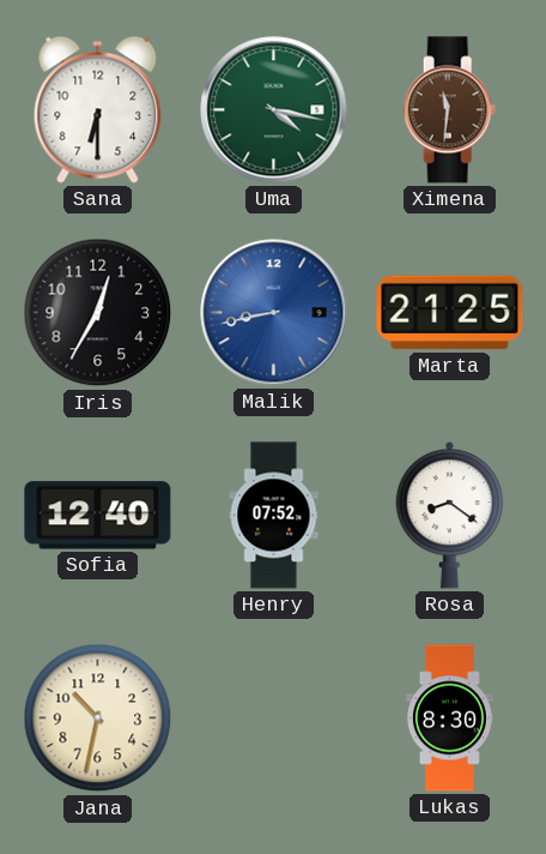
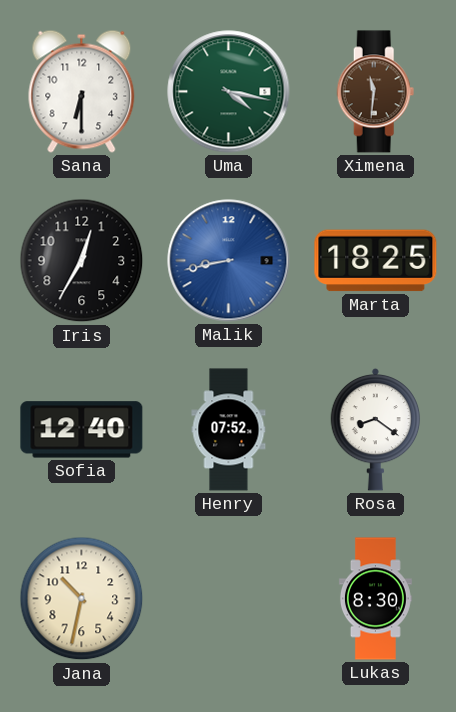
Marta: 21:25 -> 18:25 (376, 261)
